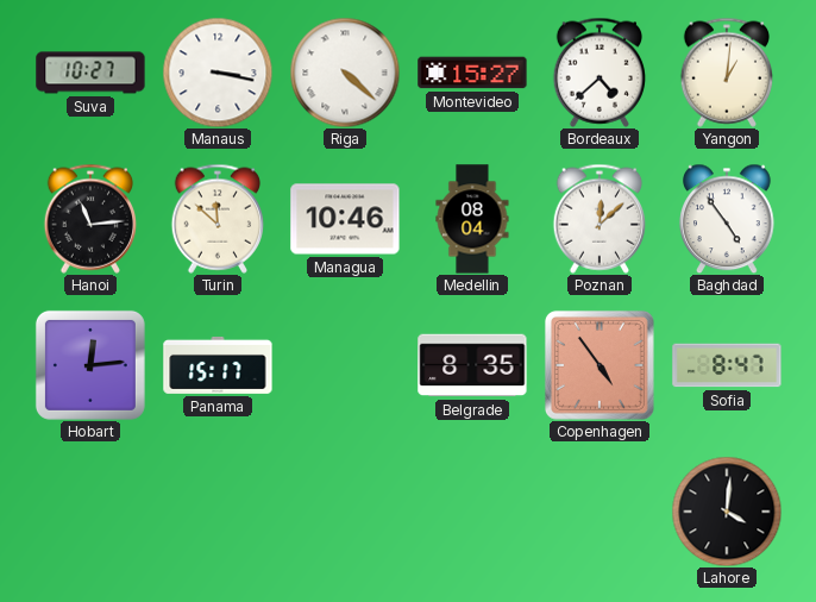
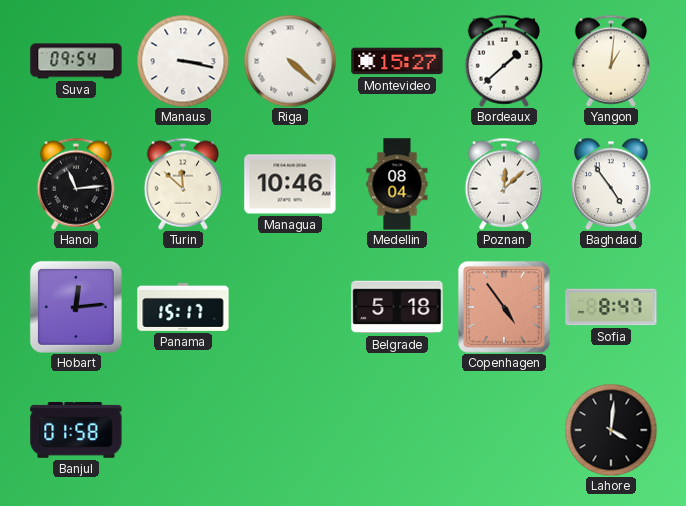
Suva: 10:27 -> 09:54 (76, 61)
Bordeaux: 4:38 -> 1:38 (503, 61)
Belgrade: 8:35 -> 5:18 (397, 307)
Banjul: none -> 01:58 (76, 430)
